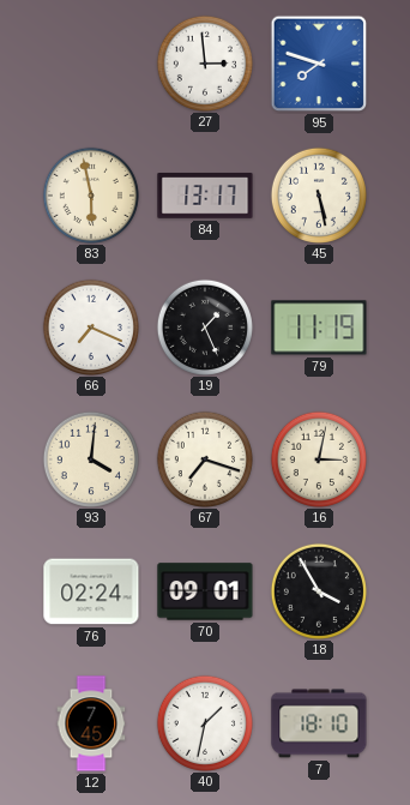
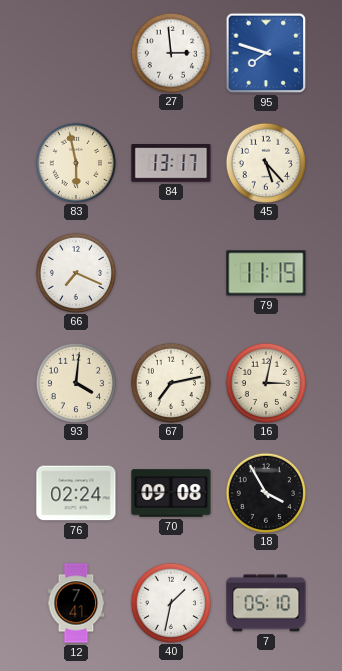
45: 5:28 -> 5:23 (265, 162)
19: 1:26 -> none (204, 326)
67: 7:18 -> 7:13 (170, 382)
70: 09:01 -> 09:08 (171, 493)
12: 7:45 -> 7:41 (76, 603)
7: 18:10 -> 05:10 (266, 603)
